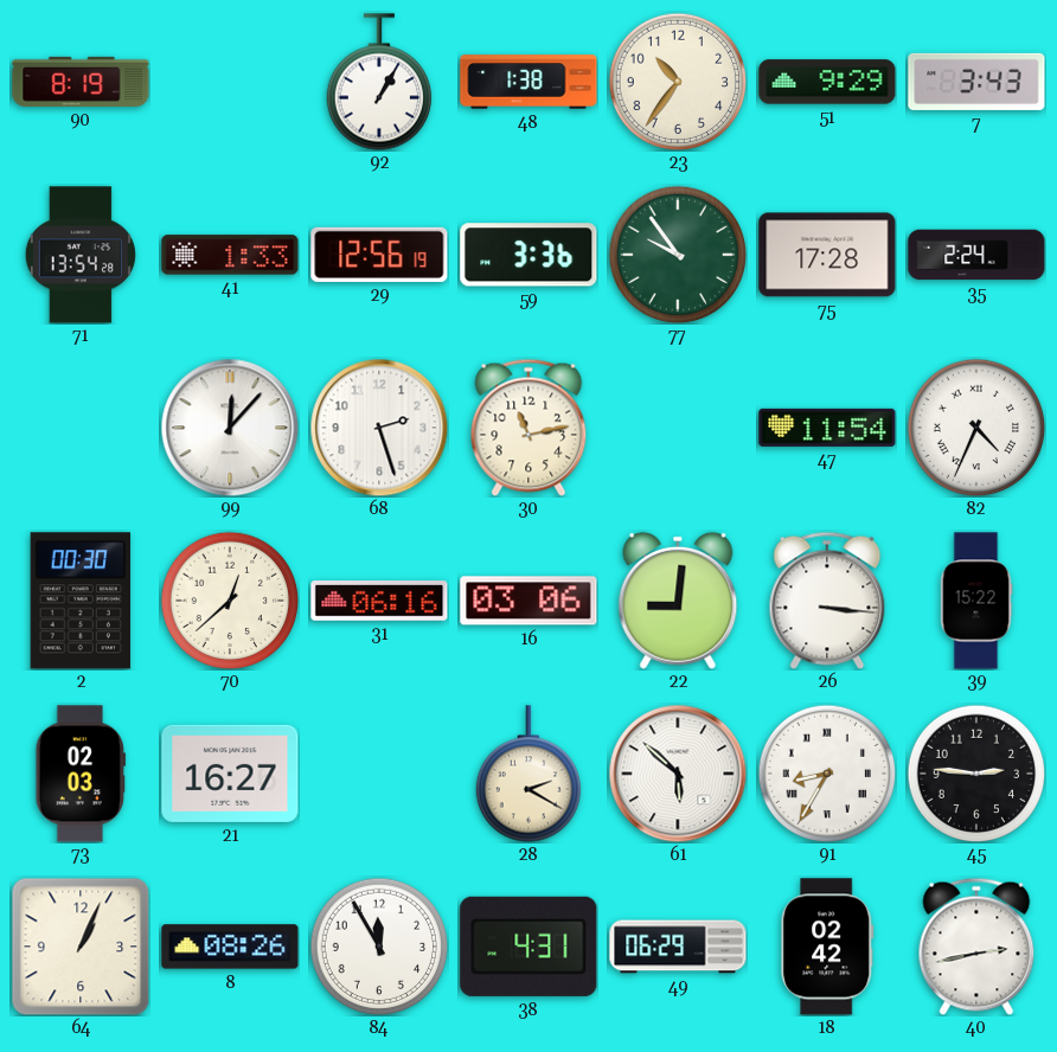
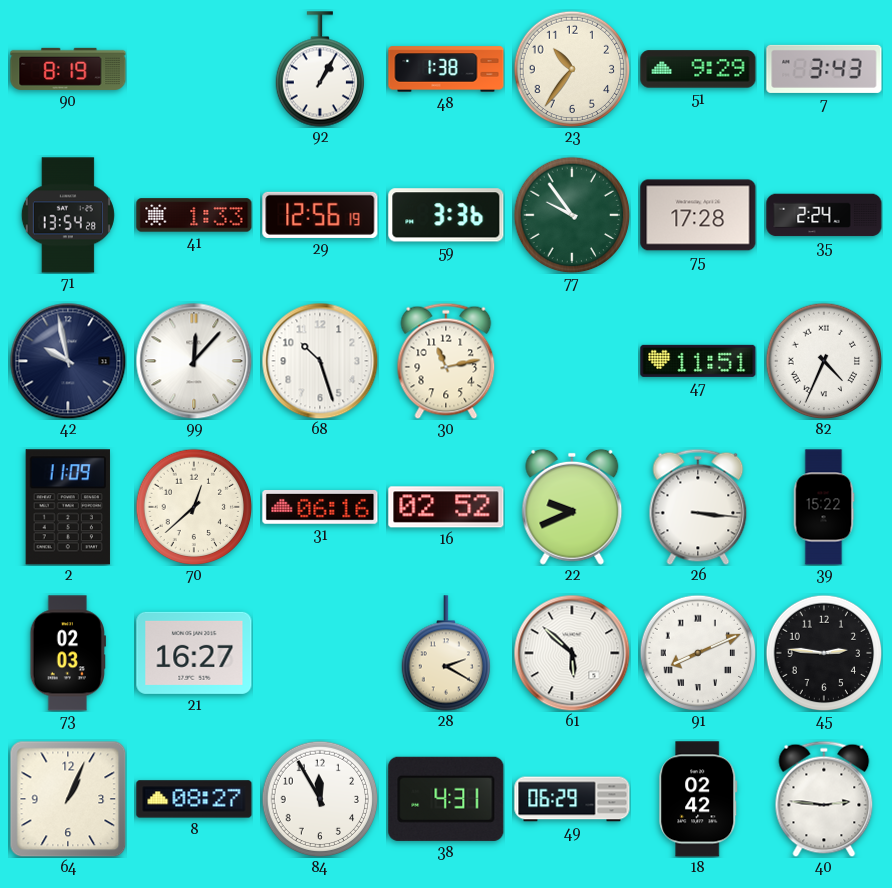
42: none -> 9:58 (68, 361)
68: 2:27 -> 10:27 (320, 361)
47: 11:54 -> 11:51 (698, 361)
2: 00:30 -> 11:09 (68, 507)
16: 03:06 -> 02:52 (446, 507)
22: 9:01 -> 9:41 (572, 507)
91: 8:35 -> 8:11 (698, 653)
8: 08:26 -> 08:27 (194, 799)
40: 2:43 -> 2:46 (824, 799)
